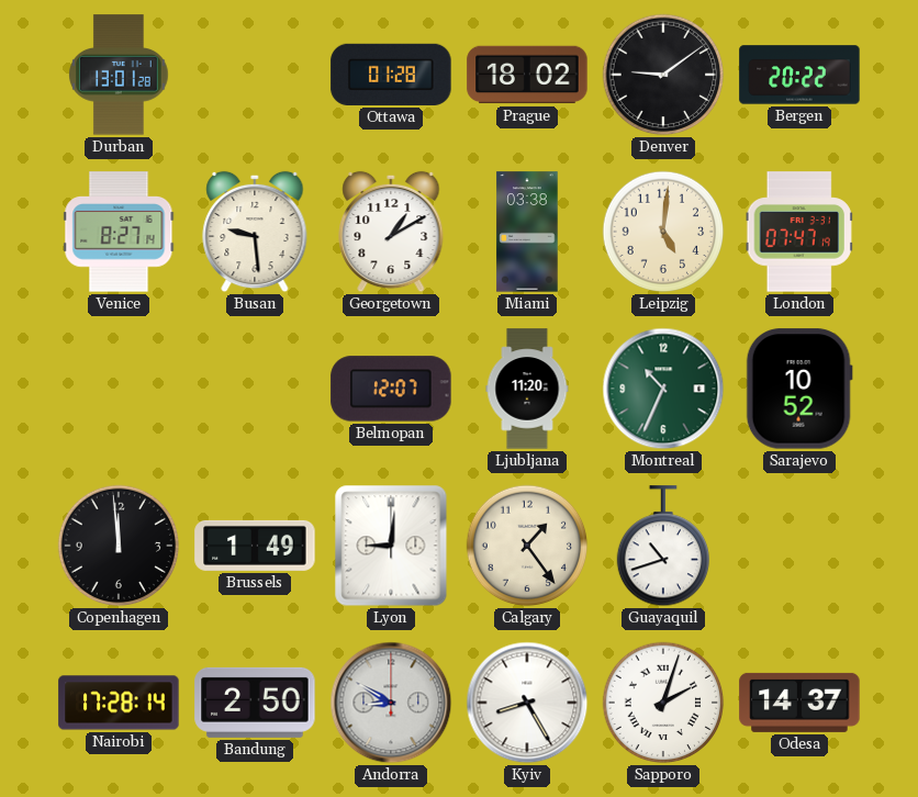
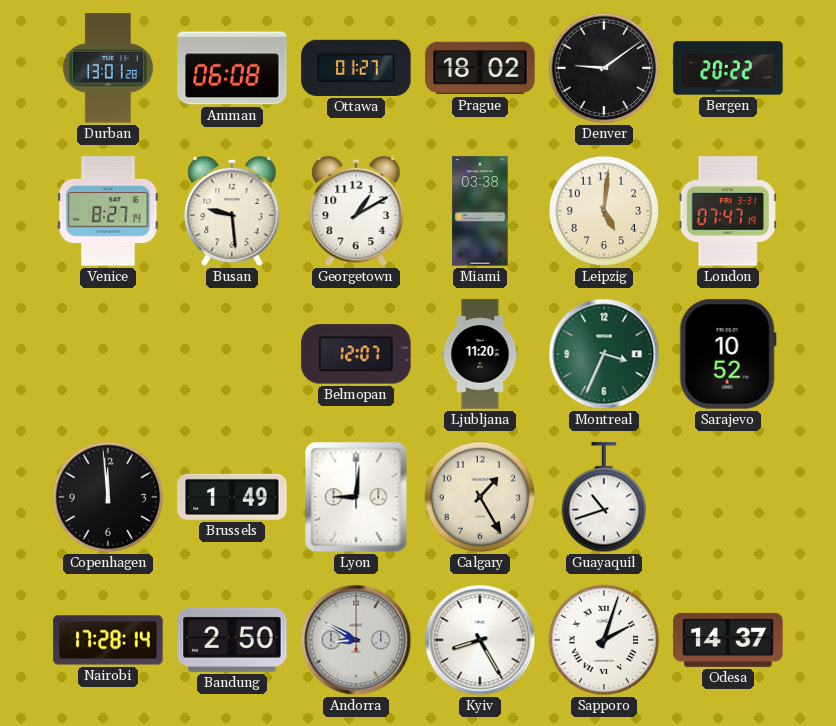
Amman: none -> 06:08 (232, 68)
Ottawa: 01:28 -> 01:27 (356, 68)
Montreal: 10:34 -> 3:34 (604, 354)
Calgary: 1:24 -> 1:25 (480, 497)
